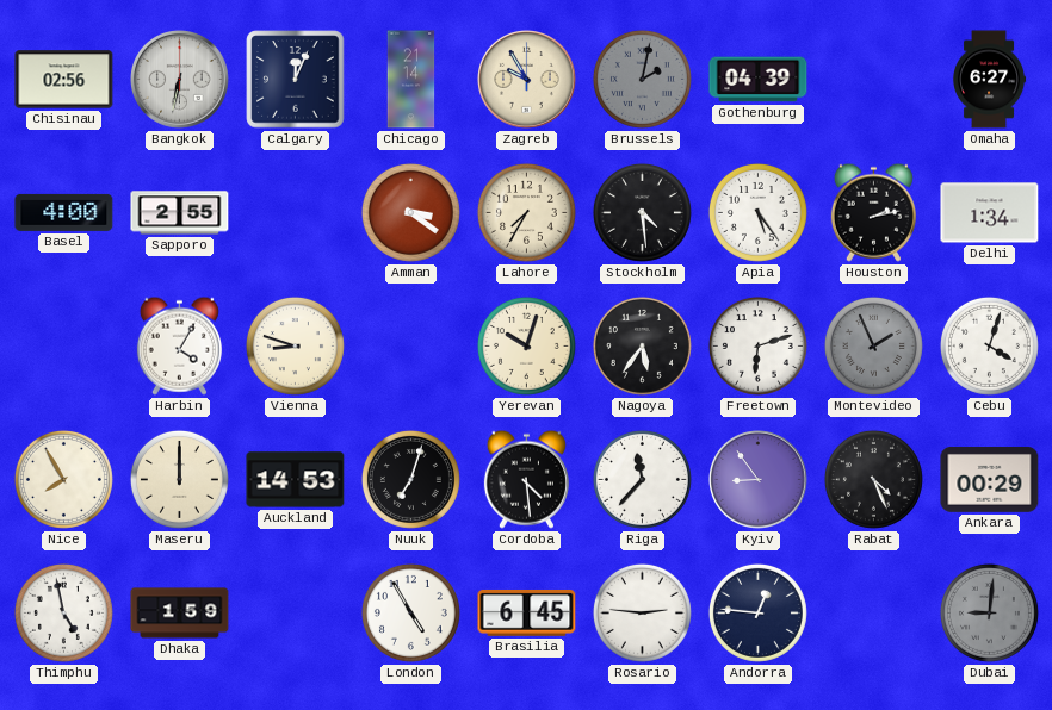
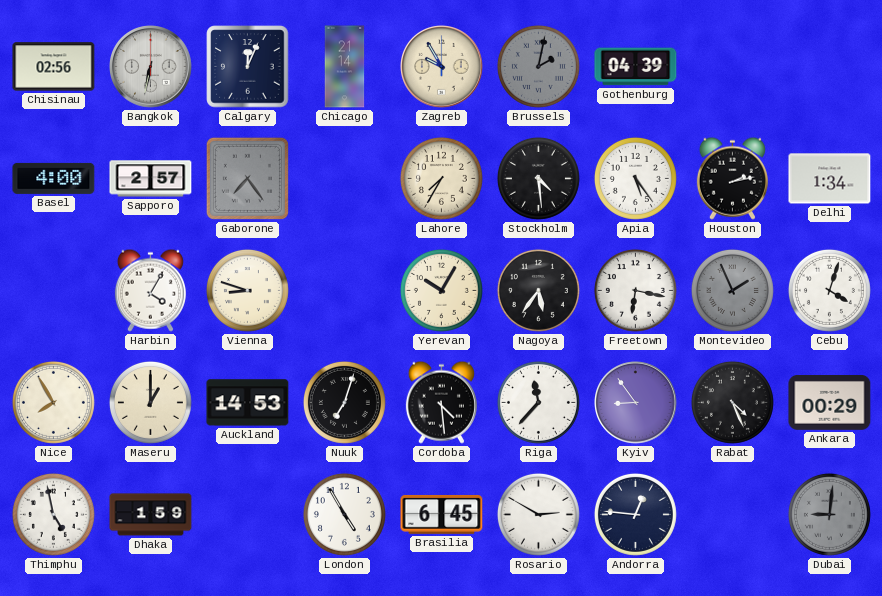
Omaha: 6:27 -> none (990, 80)
Sapporo: 2:55 -> 2:57 (151, 179)
Gaborone: none -> 7:24 (247, 178)
Amman: 3:21 -> none (410, 212)
Yerevan: 10:03 -> 10:05 (441, 290)
Freetown: 6:12 -> 6:17 (635, 290)
Maseru: 12:00 -> 1:00 (150, 402)
Rosario: 2:46 -> 2:50 (538, 514)
